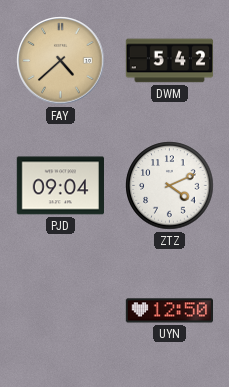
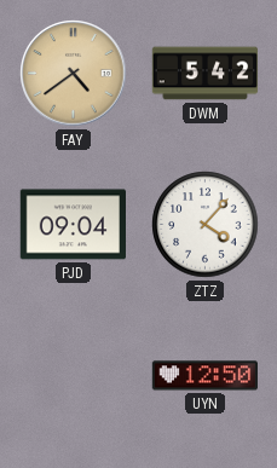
FAY: 4:38 -> 4:39 (74, 74)
ZTZ: 4:11 -> 4:07 (206, 225)
